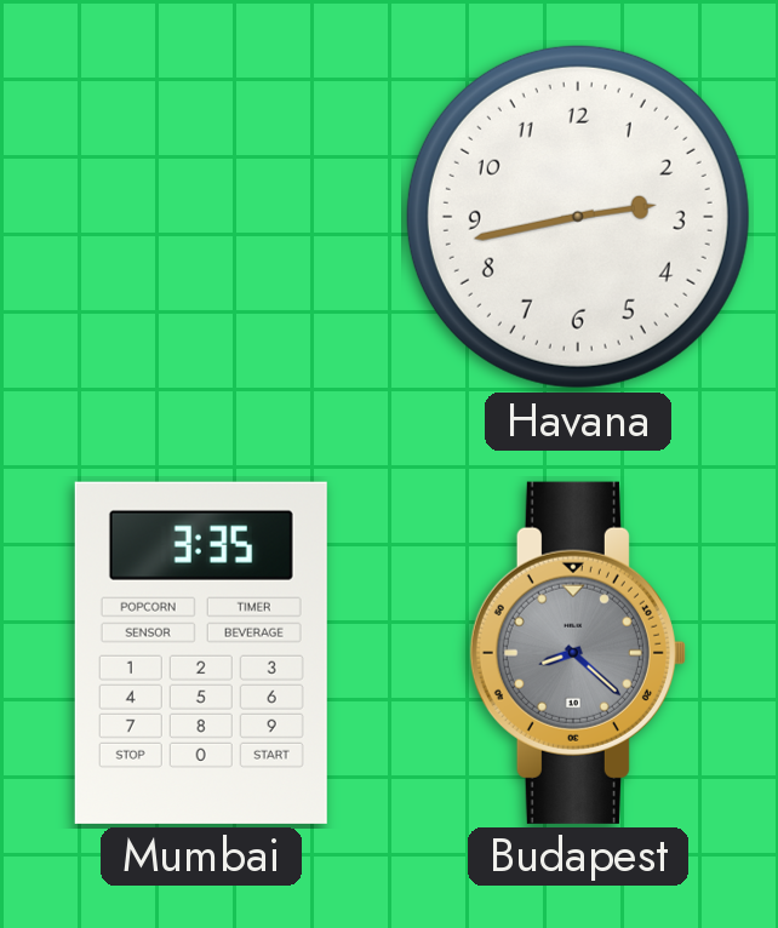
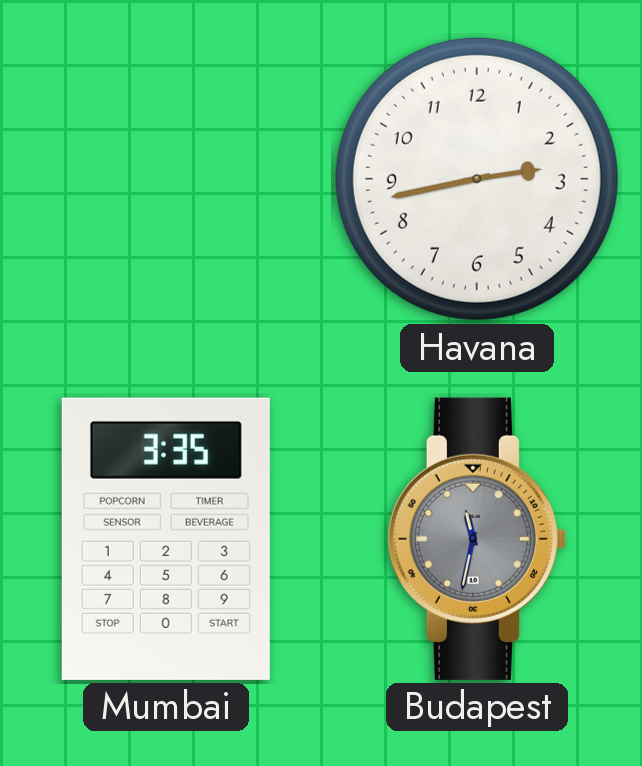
Budapest: 8:22 -> 11:32 (477, 539)
